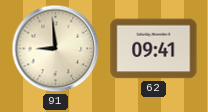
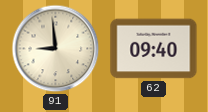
62: 09:41 -> 09:40 (154, 49)
